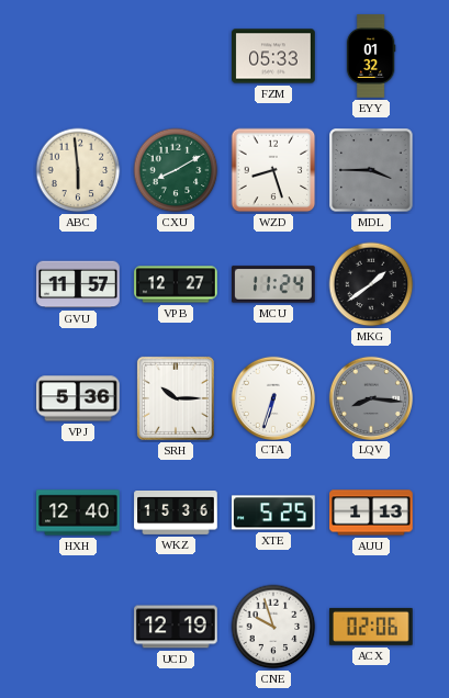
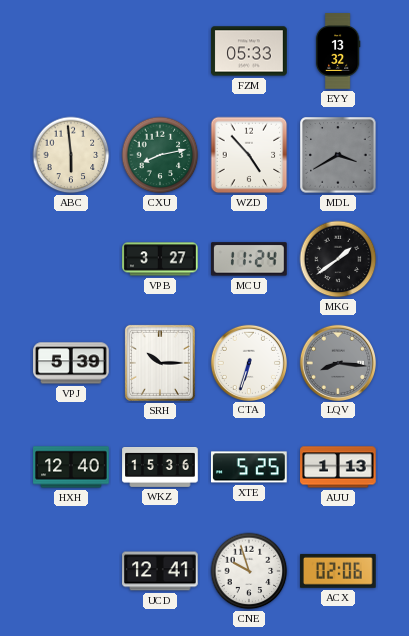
EYY: 01:32 -> 13:32 (338, 51)
CXU: 8:10 -> 8:13 (160, 155)
WZD: 8:27 -> 4:53 (249, 155)
MDL: 3:45 -> 3:40 (338, 155)
GVU: 11:57 -> none (78, 284)
VPB: 12:27 -> 3:27 (160, 259)
VPJ: 5:36 -> 5:39 (71, 363)
UCD: 12:19 -> 12:41 (160, 571)
